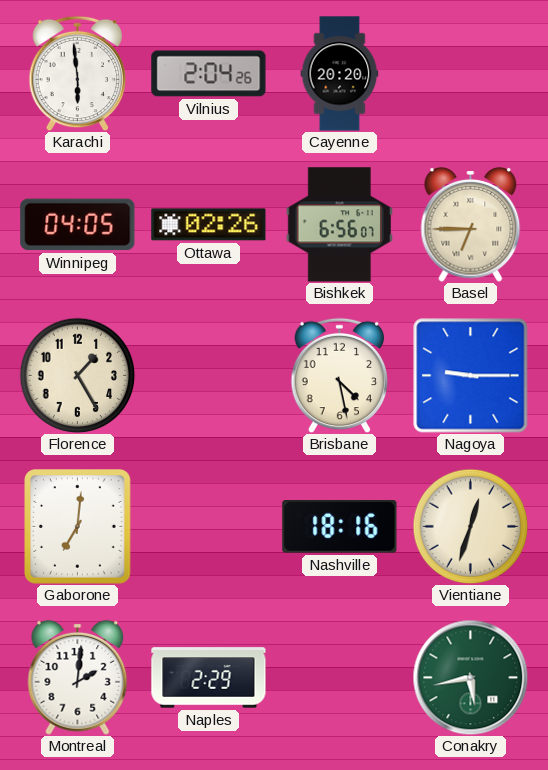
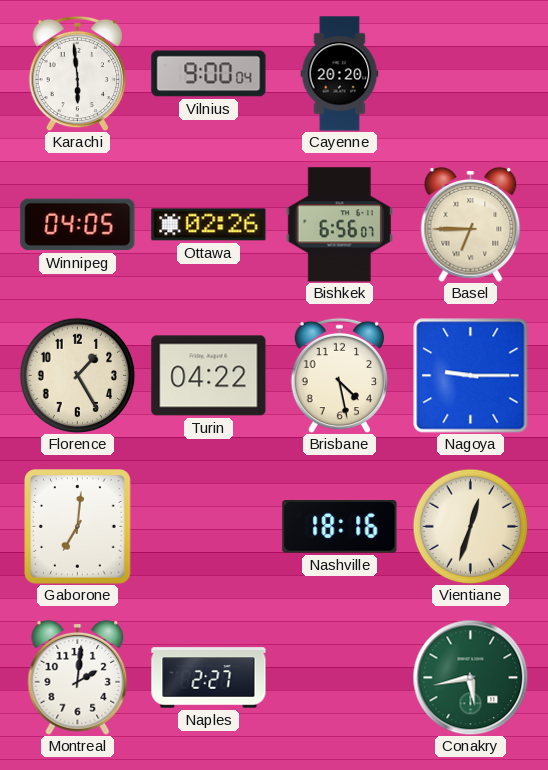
Vilnius: 2:04 -> 9:00 (209, 74)
Turin: none -> 04:22 (209, 376)
Naples: 2:29 -> 2:27 (209, 678)
